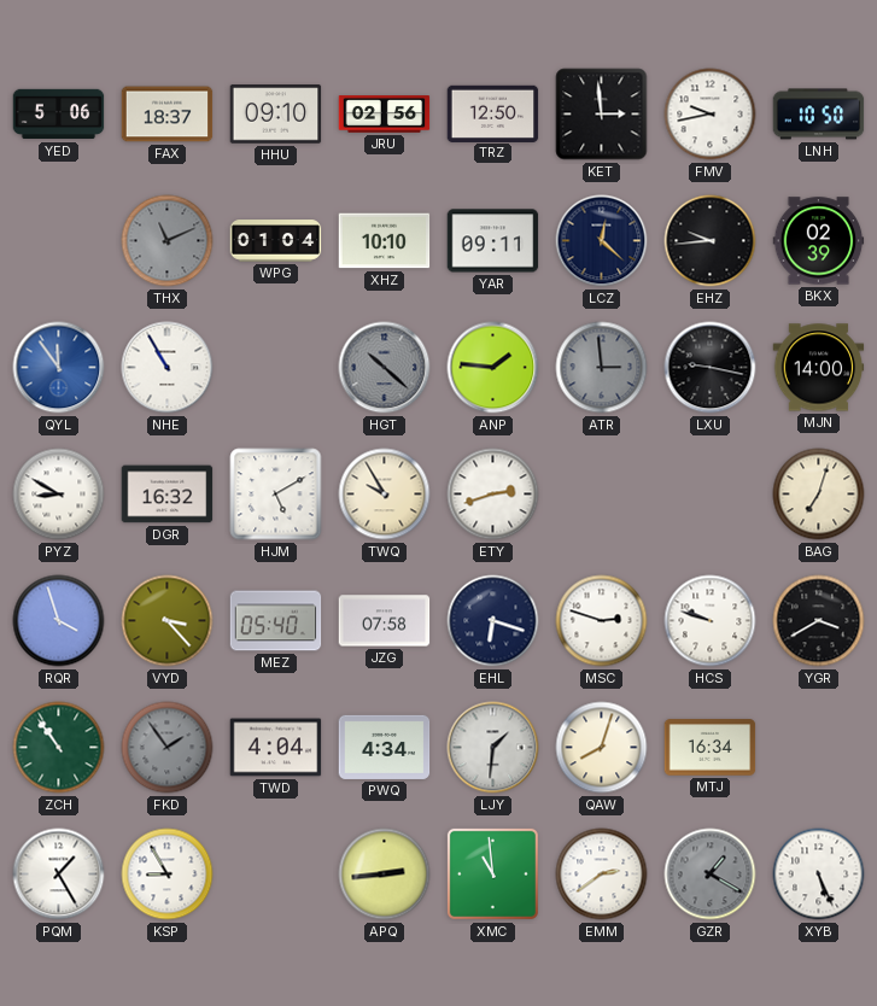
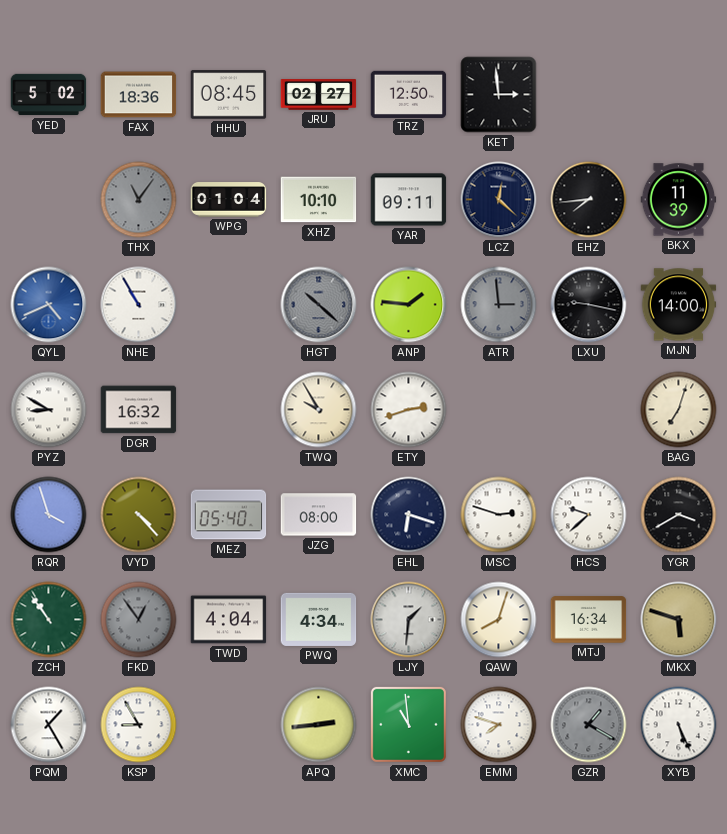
YED: 5:06 -> 5:02 (49, 95)
FAX: 18:37 -> 18:36 (139, 95)
HHU: 09:10 -> 08:45 (229, 95)
JRU: 02:56 -> 02:27 (319, 95)
FMV: 9:43 -> none (711, 115)
LNH: 10:50 -> none (819, 115)
THX: 11:11 -> 11:06 (139, 200)
EHZ: 9:44 -> 7:44 (589, 200)
BKX: 02:39 -> 11:39 (679, 200)
QYL: 11:54 -> 4:41 (49, 305)
HJM: 5:10 -> none (276, 495)
VYD: 3:23 -> 4:23 (139, 515)
JZG: 07:58 -> 08:00 (319, 515)
HCS: 9:48 -> 9:38 (589, 515)
FKD: 1:54 -> 12:54 (139, 620)
MKX: none -> 5:48 (679, 620)
EMM: 2:39 -> 7:48 (499, 725)
